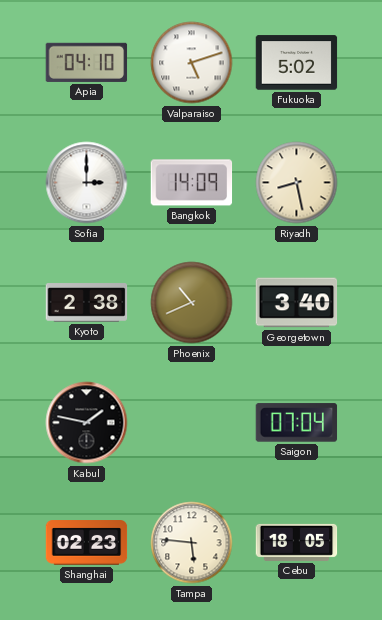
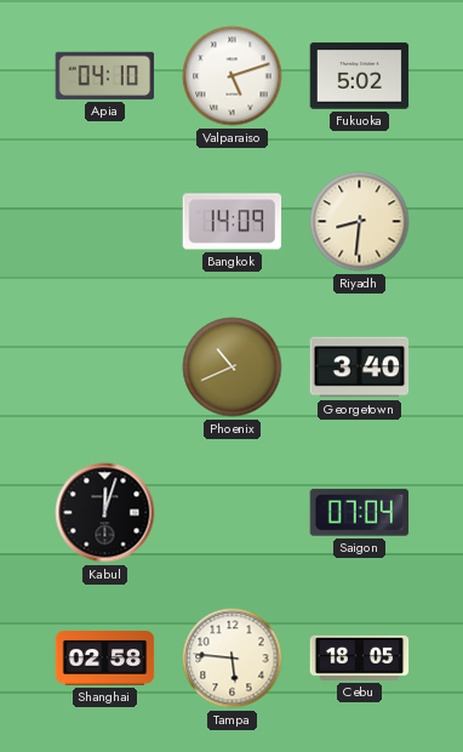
Sofia: 3:00 -> none (87, 183)
Riyadh: 8:28 -> 8:31 (360, 222)
Kyoto: 2:38 -> none (87, 303)
Kabul: 1:47 -> 12:03 (105, 513)
Shanghai: 02:23 -> 02:58 (105, 659)
